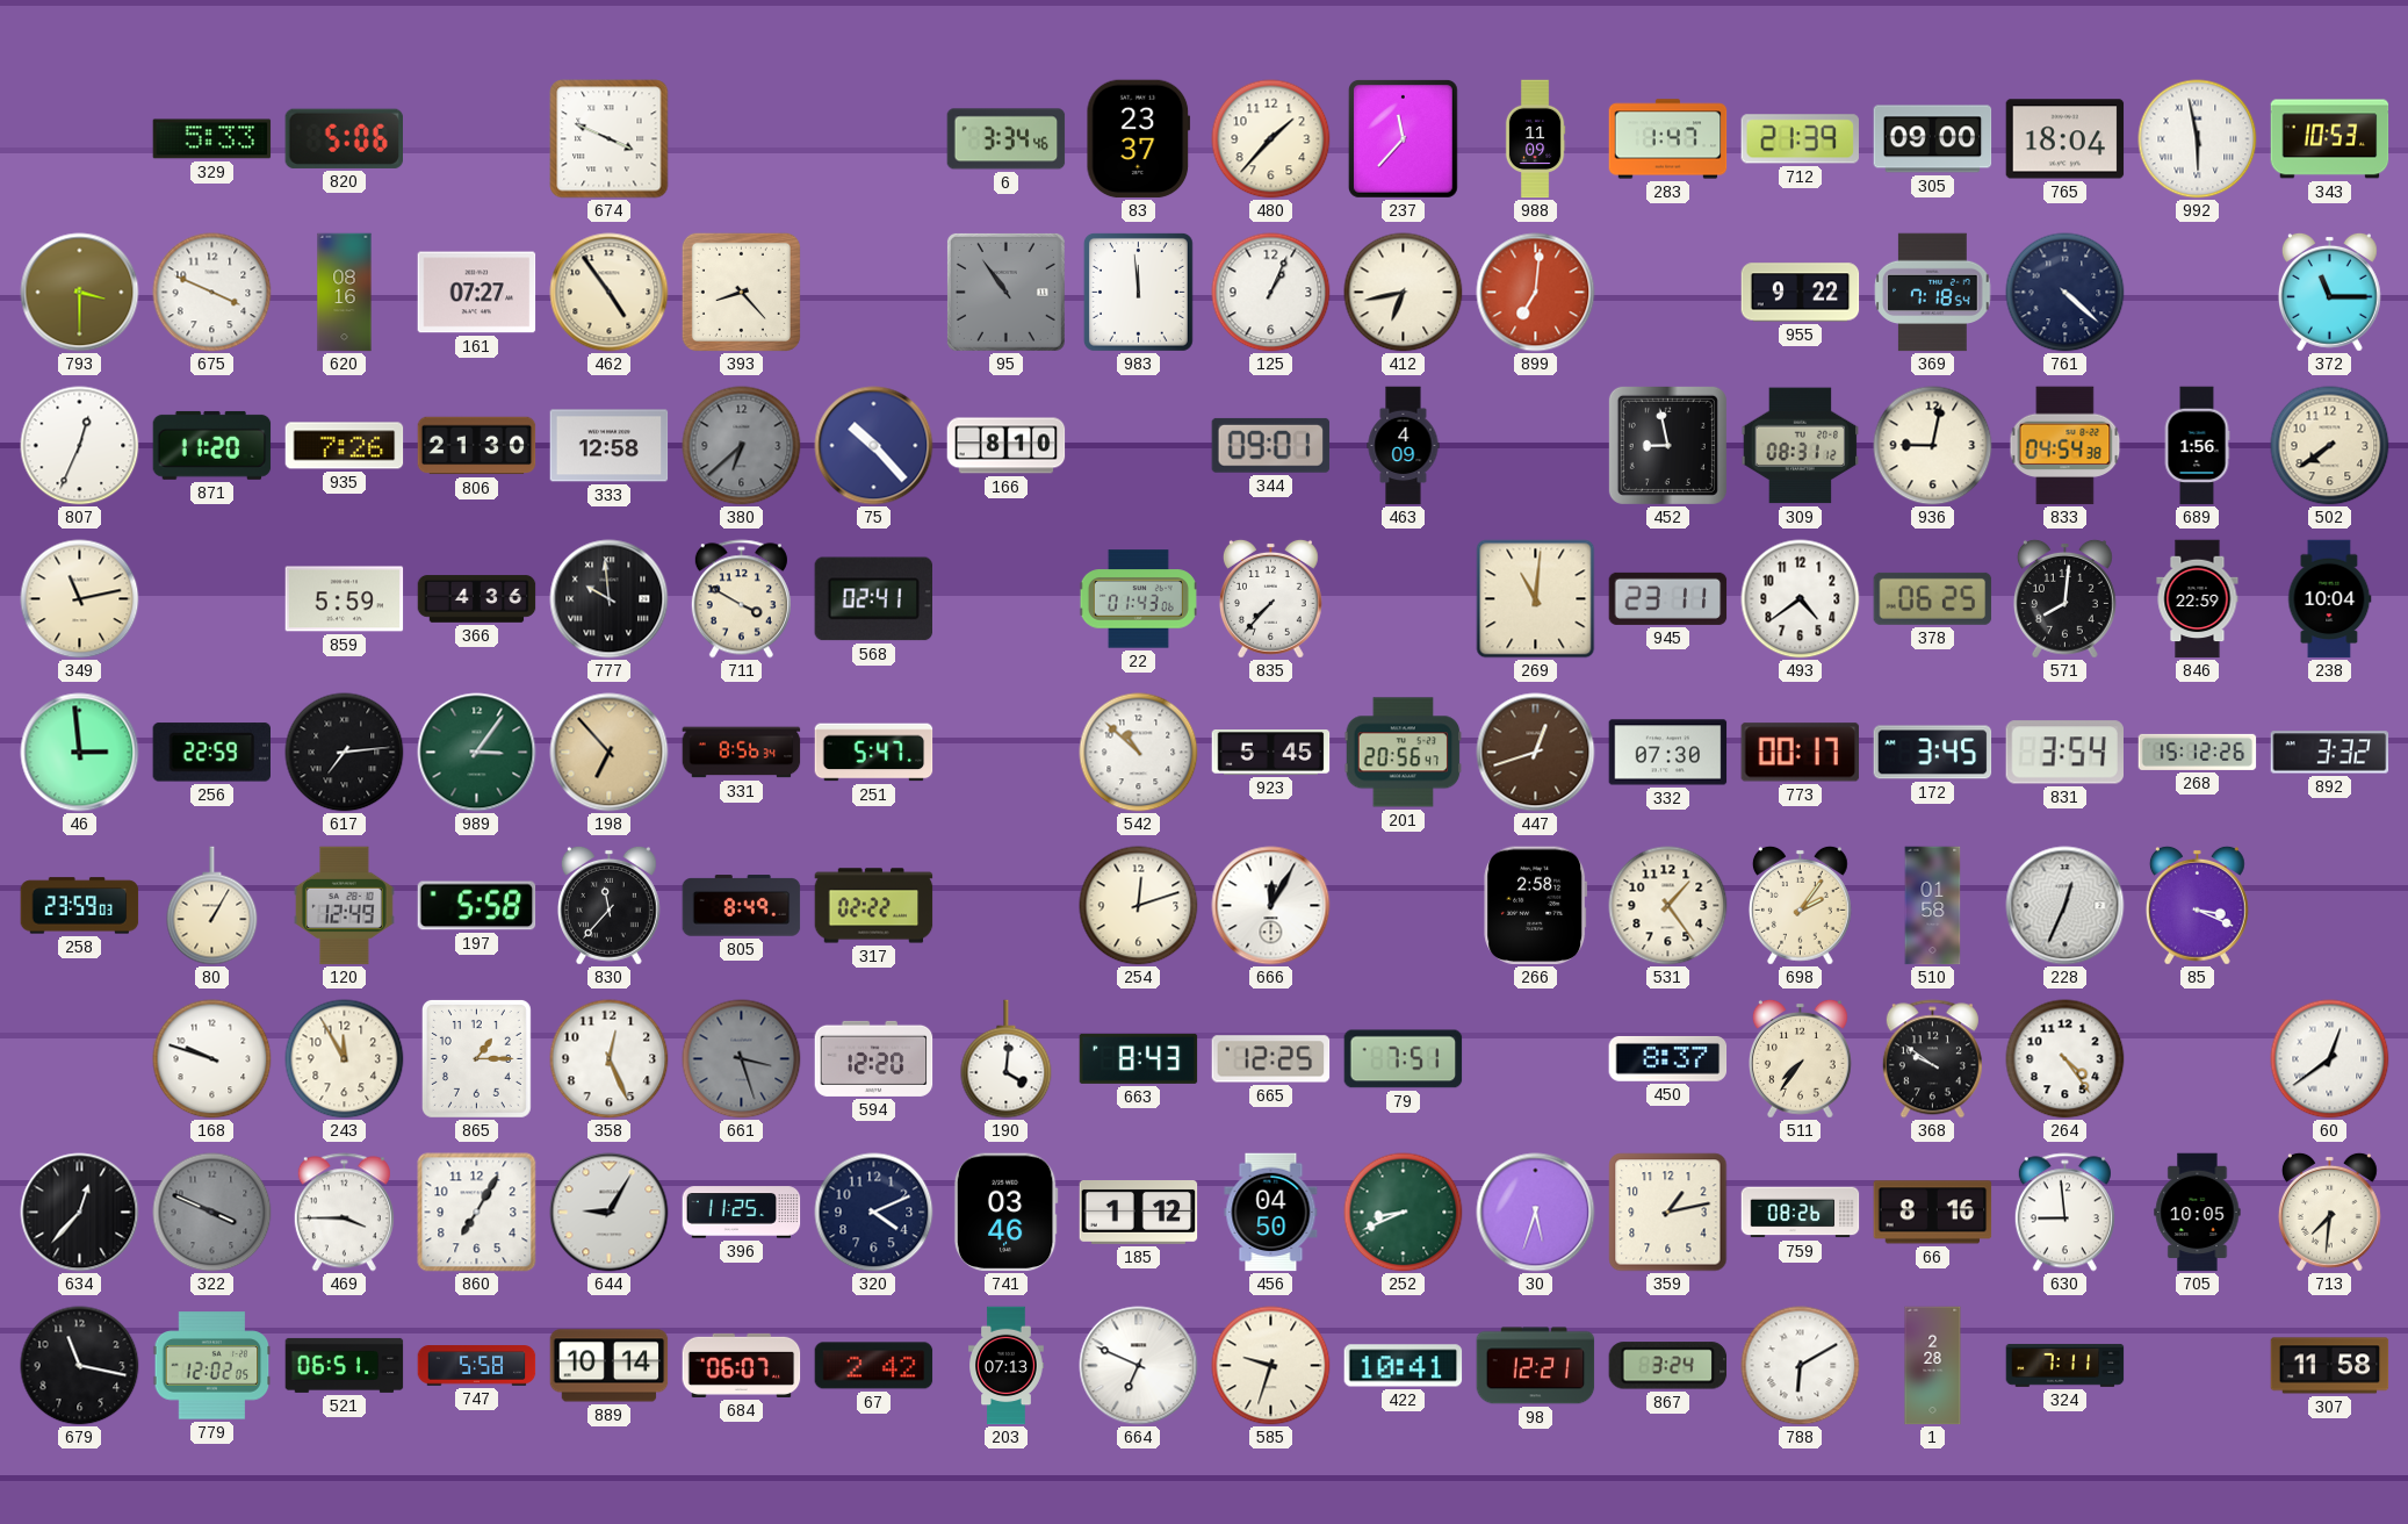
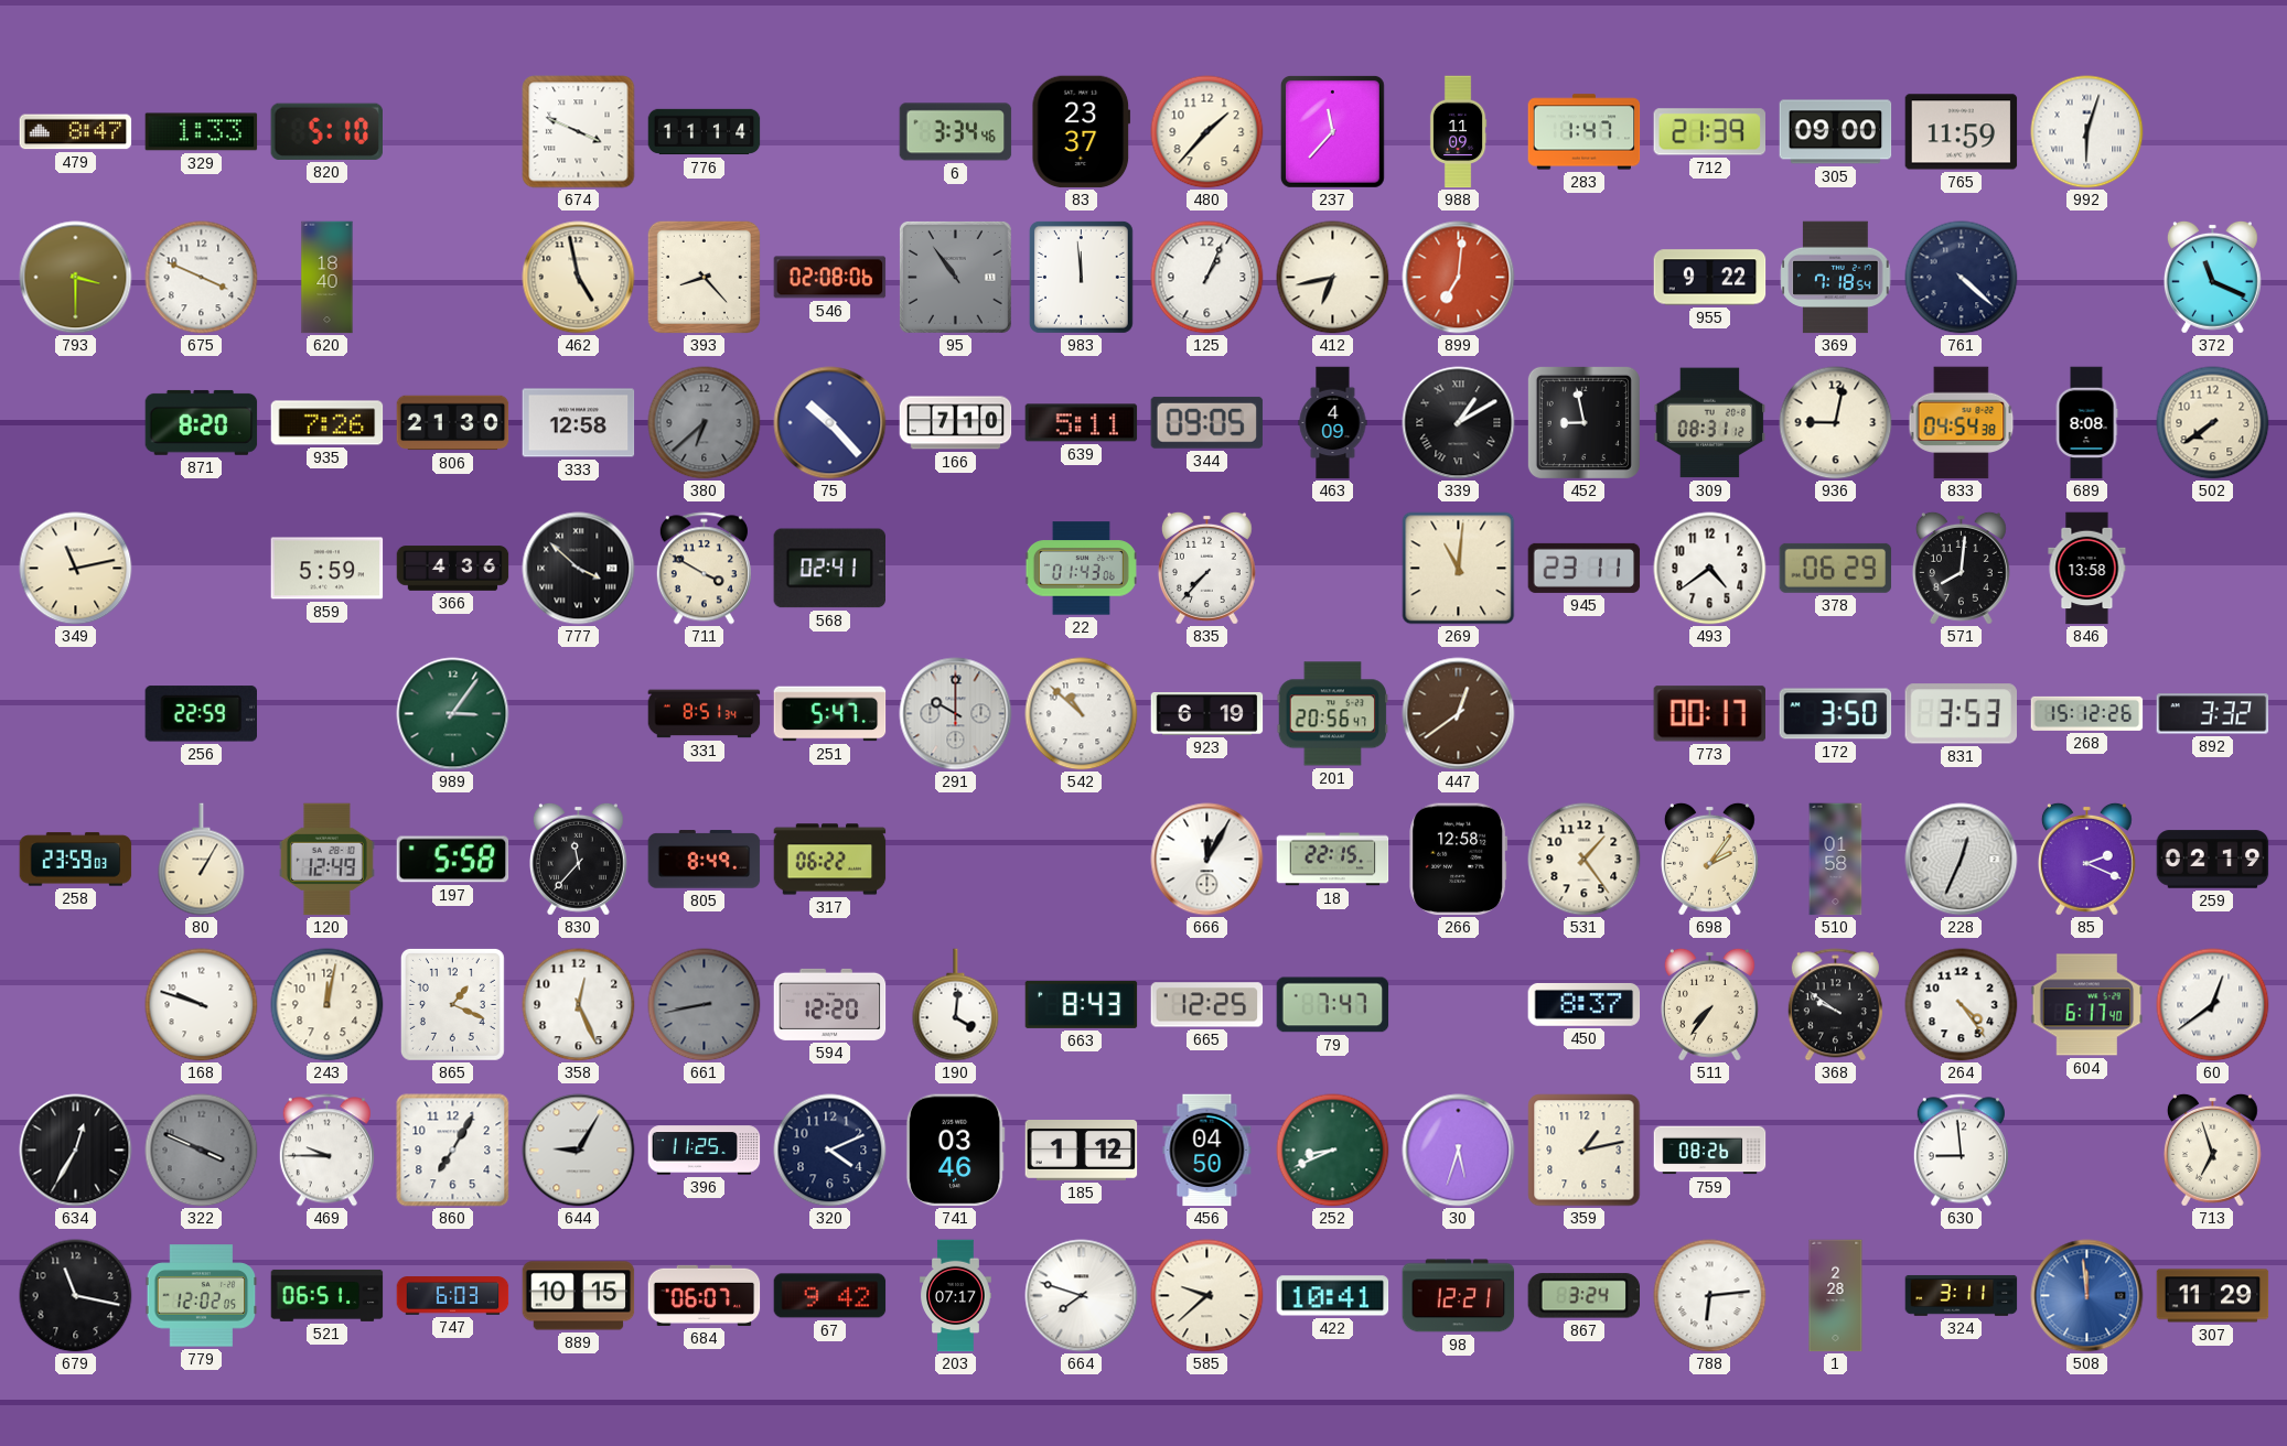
479: none -> 8:47 (76, 132)
329: 5:33 -> 1:33 (202, 132)
820: 5:06 -> 5:10 (326, 131)
776: none -> 11:14 (705, 132)
765: 18:04 -> 11:59 (1962, 132)
992: 5:58 -> 6:03 (2087, 132)
343: 10:53 -> none (2330, 139)
620: 08:16 -> 18:40 (328, 278)
161: 07:27 -> none (477, 293)
462: 4:54 -> 4:58 (579, 278)
546: none -> 02:08 (830, 278)
372: 11:15 -> 11:19 (2212, 277)
807: 12:34 -> none (80, 446)
871: 11:20 -> 8:20 (202, 422)
166: 8:10 -> 7:10 (956, 423)
639: none -> 5:11 (1082, 423)
344: 09:01 -> 09:05 (1207, 422)
339: none -> 1:10 (1459, 423)
689: 1:56 -> 8:08 (2086, 423)
777: 9:59 -> 3:52 (579, 569)
378: 06:25 -> 06:29 (1836, 568)
846: 22:59 -> 13:58 (2087, 569)
238: 10:04 -> none (2329, 599)
46: 2:59 -> none (80, 753)
617: 7:14 -> none (345, 753)
198: 6:53 -> none (610, 753)
331: 8:56 -> 8:51 (705, 714)
291: none -> 10:00 (956, 714)
923: 5:45 -> 6:19 (1207, 714)
447: 12:42 -> 12:39 (1459, 714)
332: 07:30 -> none (1668, 753)
172: 3:45 -> 3:50 (1836, 714)
831: 3:54 -> 3:53 (1961, 714)
317: 02:22 -> 06:22 (830, 860)
254: 12:12 -> none (1139, 906)
18: none -> 22:15 (1333, 860)
266: 2:58 -> 12:58 (1459, 860)
85: 3:19 -> 2:19 (2086, 859)
259: none -> 02:19 (2213, 860)
243: 11:55 -> 12:02 (328, 1005)
865: 1:15 -> 1:19 (452, 1004)
661: 3:27 -> 8:43 (705, 1005)
79: 7:51 -> 7:47 (1333, 1005)
604: none -> 6:17 (2087, 1005)
634: 12:37 -> 12:35 (76, 1151)
469: 3:45 -> 9:45 (326, 1151)
66: 8:16 -> none (1933, 1213)
705: 10:05 -> none (2198, 1213)
713: 7:31 -> 6:57 (2212, 1150)
747: 5:58 -> 6:03 (453, 1296)
889: 10:14 -> 10:15 (579, 1296)
67: 2:42 -> 9:42 (830, 1296)
203: 07:13 -> 07:17 (956, 1296)
664: 6:49 -> 7:48 (1082, 1296)
585: 9:33 -> 9:38 (1207, 1296)
788: 6:10 -> 6:14 (1710, 1296)
324: 7:11 -> 3:11 (1962, 1295)
508: none -> 11:59 (2087, 1296)
307: 11:58 -> 11:29 (2213, 1296)
